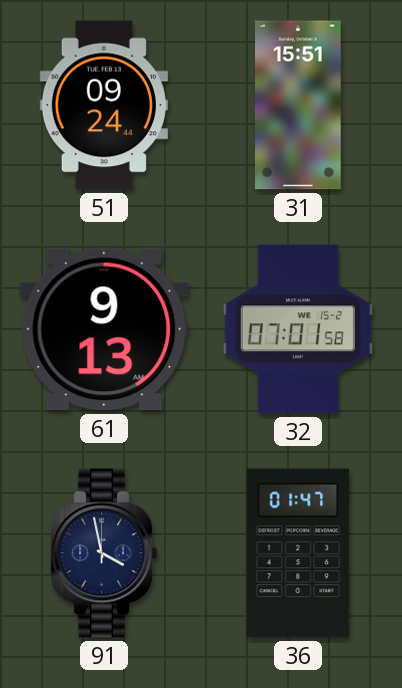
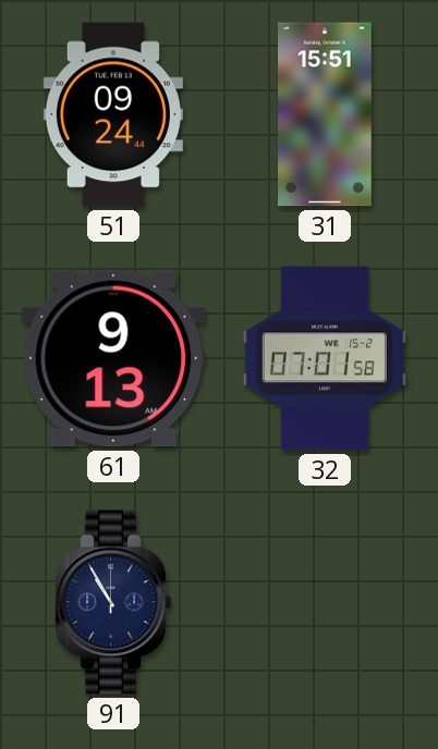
91: 3:58 -> 10:55 (113, 602)
36: 01:47 -> none (298, 553)
